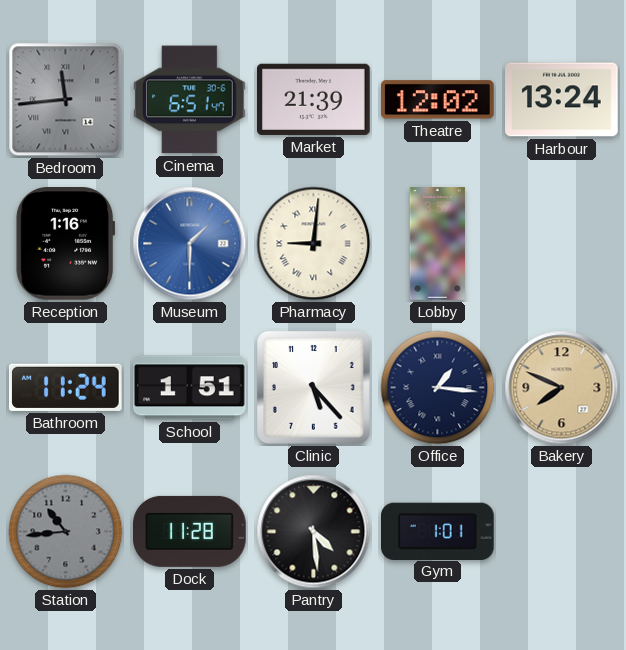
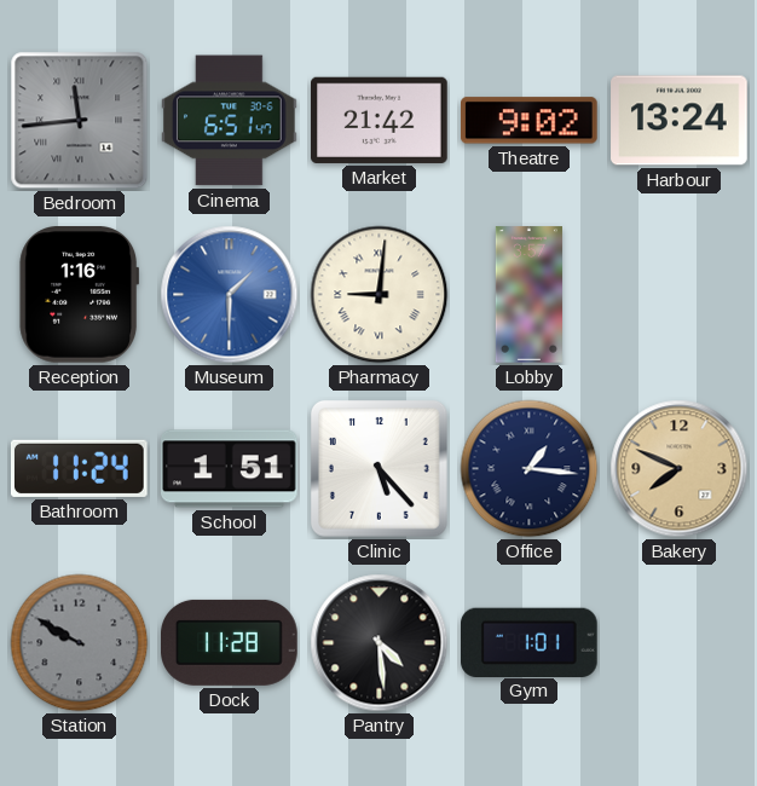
Market: 21:39 -> 21:42 (380, 120)
Theatre: 12:02 -> 9:02 (530, 121)
Station: 10:44 -> 9:50 (80, 643)
